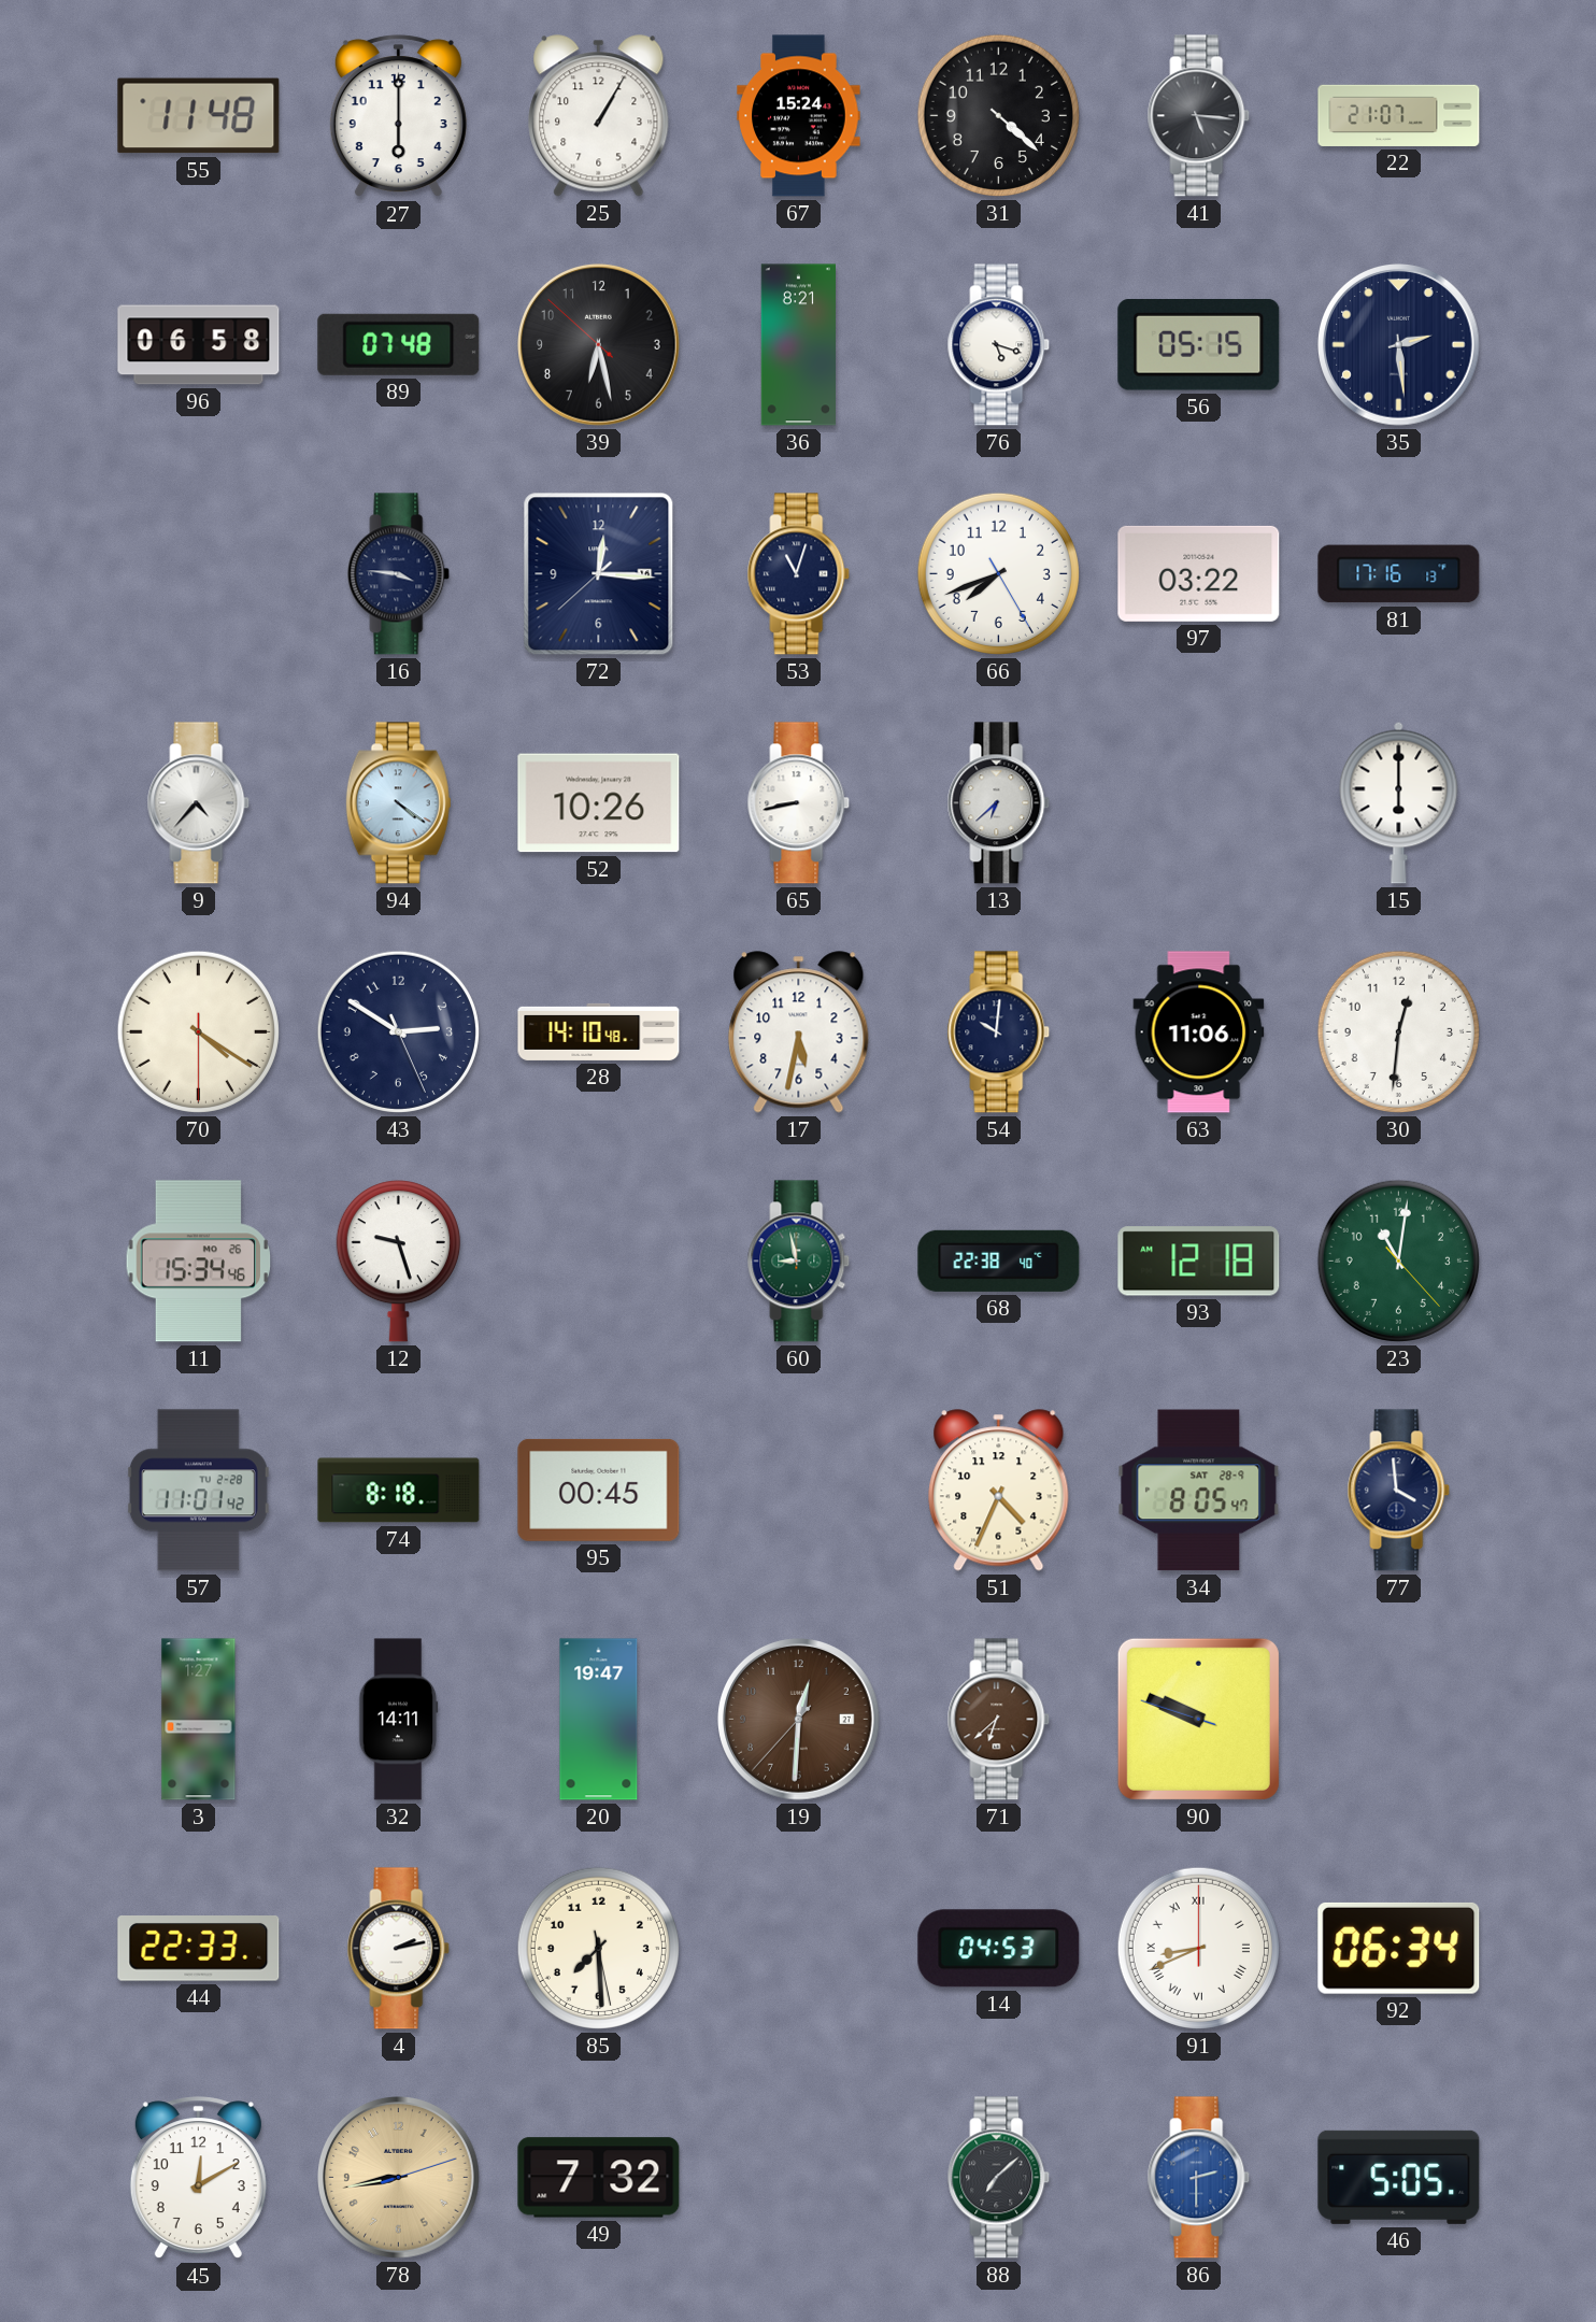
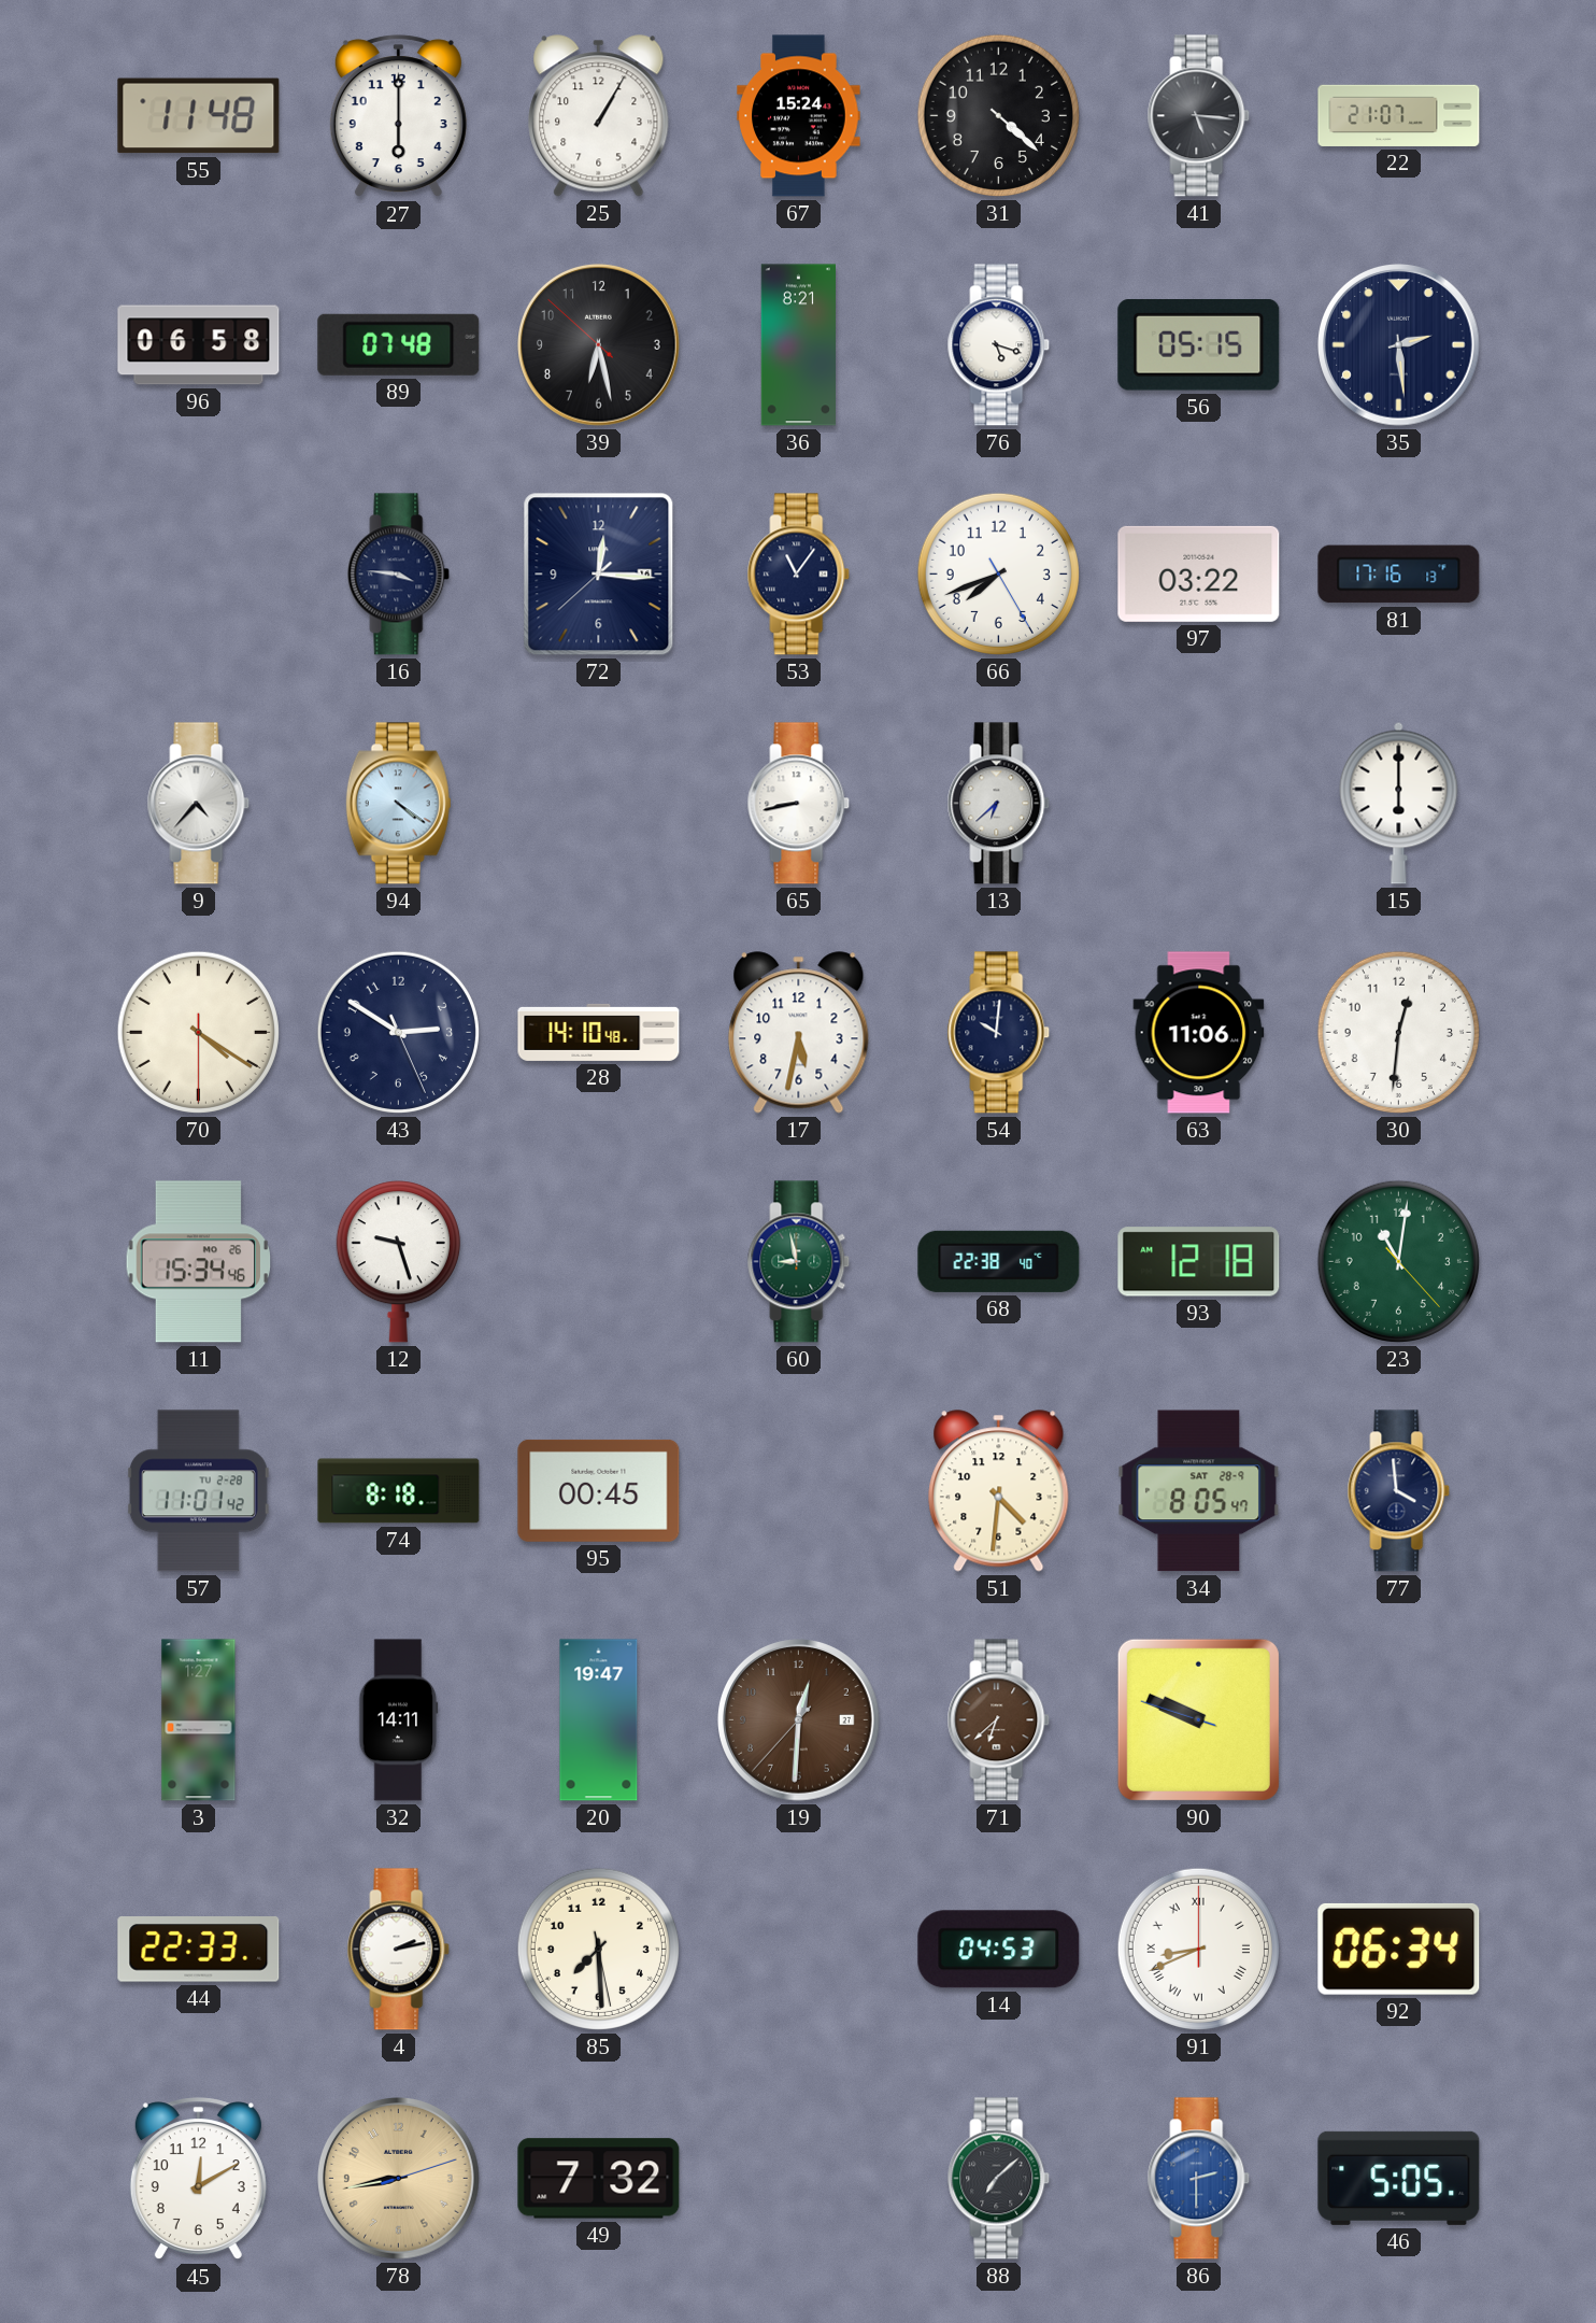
53: 11:03 -> 11:06 (799, 575)
52: 10:26 -> none (599, 803)
51: 4:34 -> 4:31 (999, 1491)
